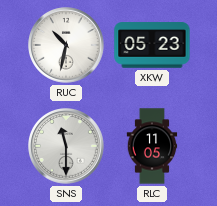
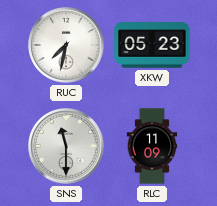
RUC: 10:32 -> 7:32 (67, 46)
RLC: 11:05 -> 11:09 (152, 146)
